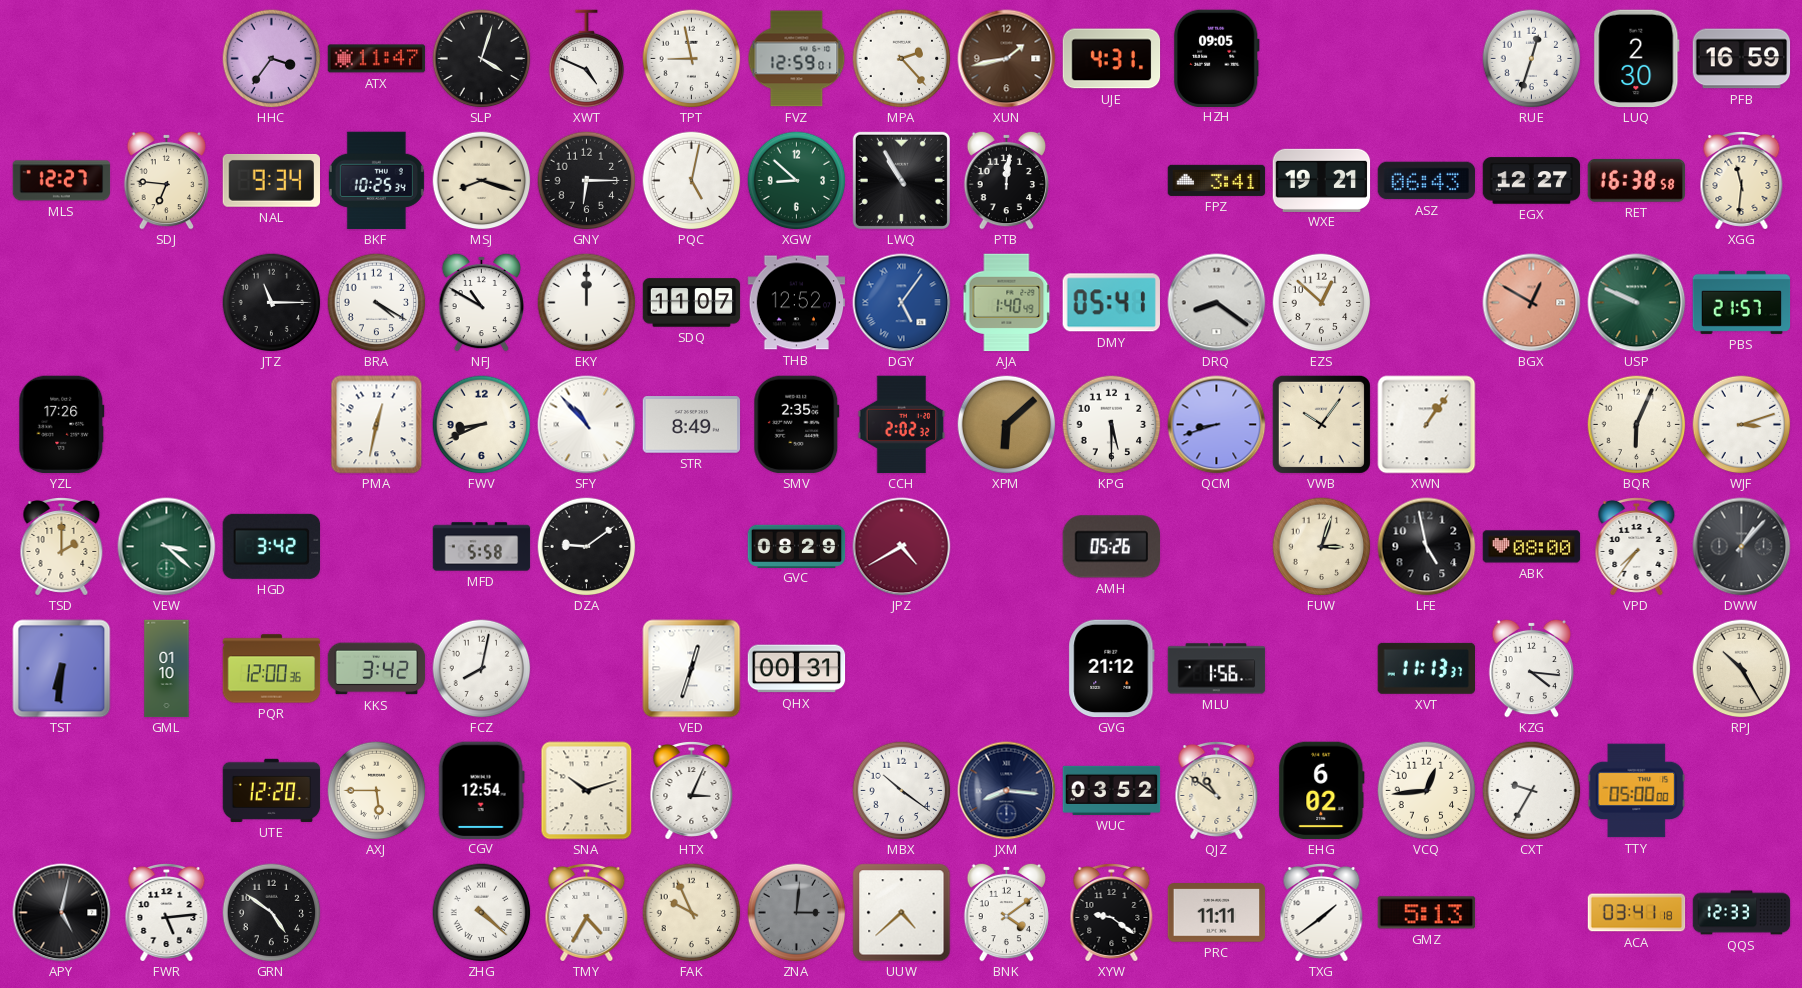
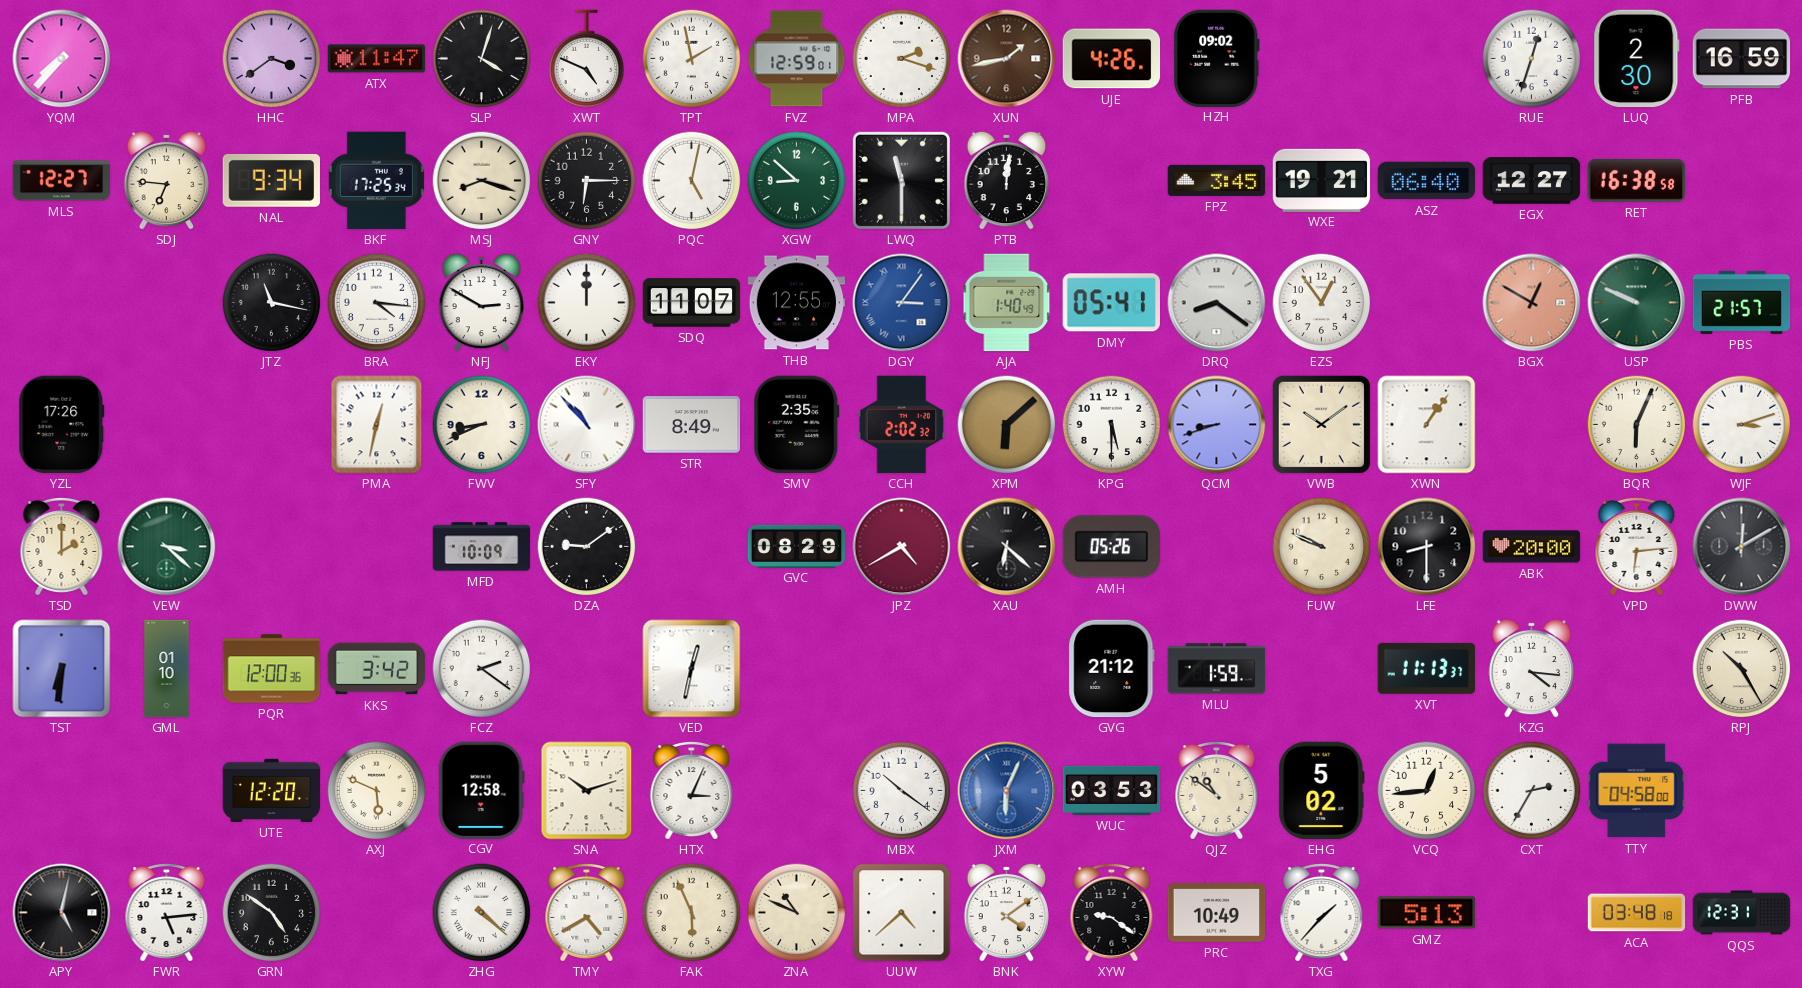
YQM: none -> 7:37 (62, 59)
HHC: 3:36 -> 3:39 (272, 59)
TPT: 8:58 -> 1:58 (692, 59)
MPA: 2:23 -> 2:18 (902, 59)
UJE: 4:31 -> 4:26 (1112, 59)
HZH: 09:05 -> 09:02 (1216, 58)
BKF: 10:25 -> 17:25 (376, 181)
LWQ: 10:55 -> 11:30 (901, 180)
FPZ: 3:41 -> 3:45 (1217, 180)
ASZ: 06:43 -> 06:40 (1427, 181)
XGG: 11:31 -> none (1742, 181)
JTZ: 11:15 -> 11:17 (272, 303)
BRA: 4:20 -> 4:16 (377, 303)
NFJ: 10:50 -> 2:50 (482, 302)
THB: 12:52 -> 12:55 (797, 303)
DGY: 5:06 -> 3:06 (902, 303)
EZS: 12:52 -> 12:54 (1322, 303)
VWB: 10:06 -> 10:09 (1321, 424)
HGD: 3:42 -> none (271, 546)
MFD: 5:58 -> 10:09 (482, 547)
XAU: none -> 6:22 (1007, 547)
FUW: 3:03 -> 9:49 (1322, 547)
LFE: 4:58 -> 8:30 (1427, 547)
ABK: 08:00 -> 20:00 (1532, 547)
VPD: 7:36 -> 6:14 (1637, 547)
DWW: 1:07 -> 12:10 (1742, 547)
FCZ: 8:02 -> 2:21 (482, 669)
VED: 12:33 -> 12:32 (692, 669)
QHX: 00:31 -> none (797, 669)
MLU: 1:56 -> 1:59 (1217, 669)
AXJ: 5:45 -> 5:49 (377, 791)
CGV: 12:54 -> 12:58 (481, 790)
JXM: 8:16 -> 6:04 (1007, 791)
JXM dial: navy -> blue (1007, 791)
WUC: 03:52 -> 03:53 (1112, 790)
EHG: 6:02 -> 5:02 (1322, 791)
CXT: 9:35 -> 2:35 (1532, 791)
TTY: 05:00 -> 04:58 (1637, 791)
TMY: 4:35 -> 4:40 (587, 913)
FAK: 9:56 -> 5:56 (692, 913)
ZNA: 3:01 -> 10:49 (797, 913)
ZNA dial: grey -> cream (797, 913)
PRC: 11:11 -> 10:49 (1217, 913)
TXG: 1:39 -> 1:37 (1322, 913)
ACA: 03:41 -> 03:48 (1637, 913)
QQS: 12:33 -> 12:31 (1742, 913)
